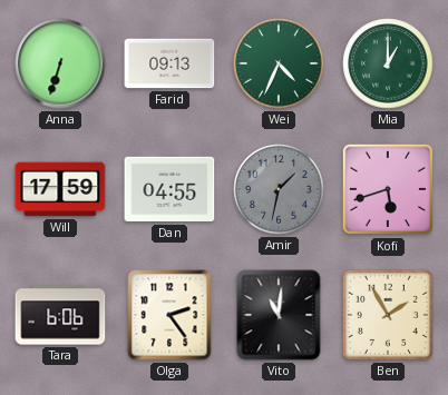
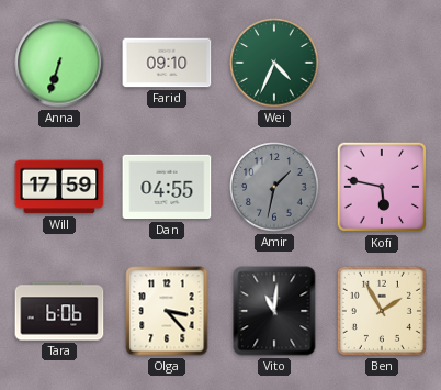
Farid: 09:13 -> 09:10 (167, 63)
Mia: 1:00 -> none (388, 63)
Kofi: 5:42 -> 5:47 (382, 187)
Olga: 2:24 -> 3:23 (167, 311)
